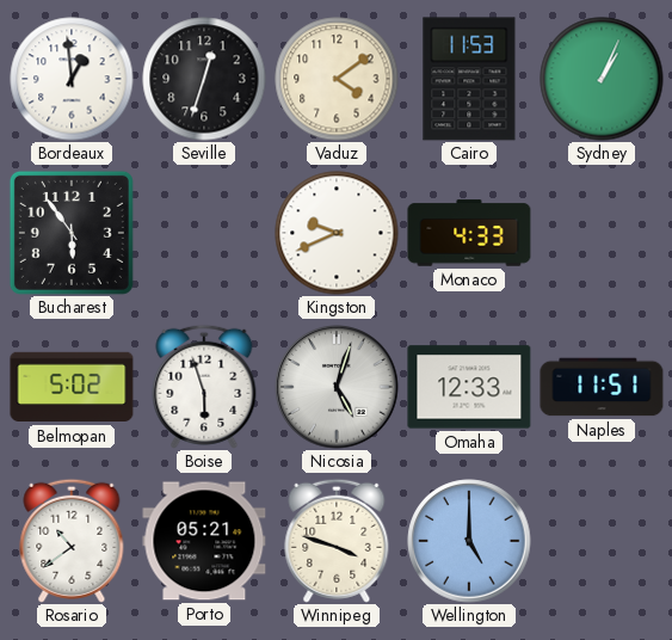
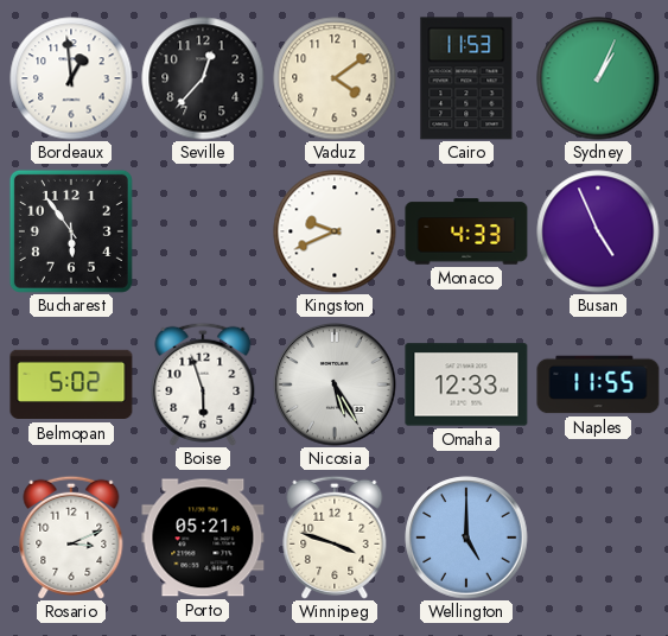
Seville: 12:33 -> 12:37 (203, 78)
Busan: none -> 4:56 (598, 231)
Nicosia: 5:03 -> 5:25 (335, 384)
Naples: 11:51 -> 11:55 (598, 384)
Rosario: 10:39 -> 3:11 (71, 538)
